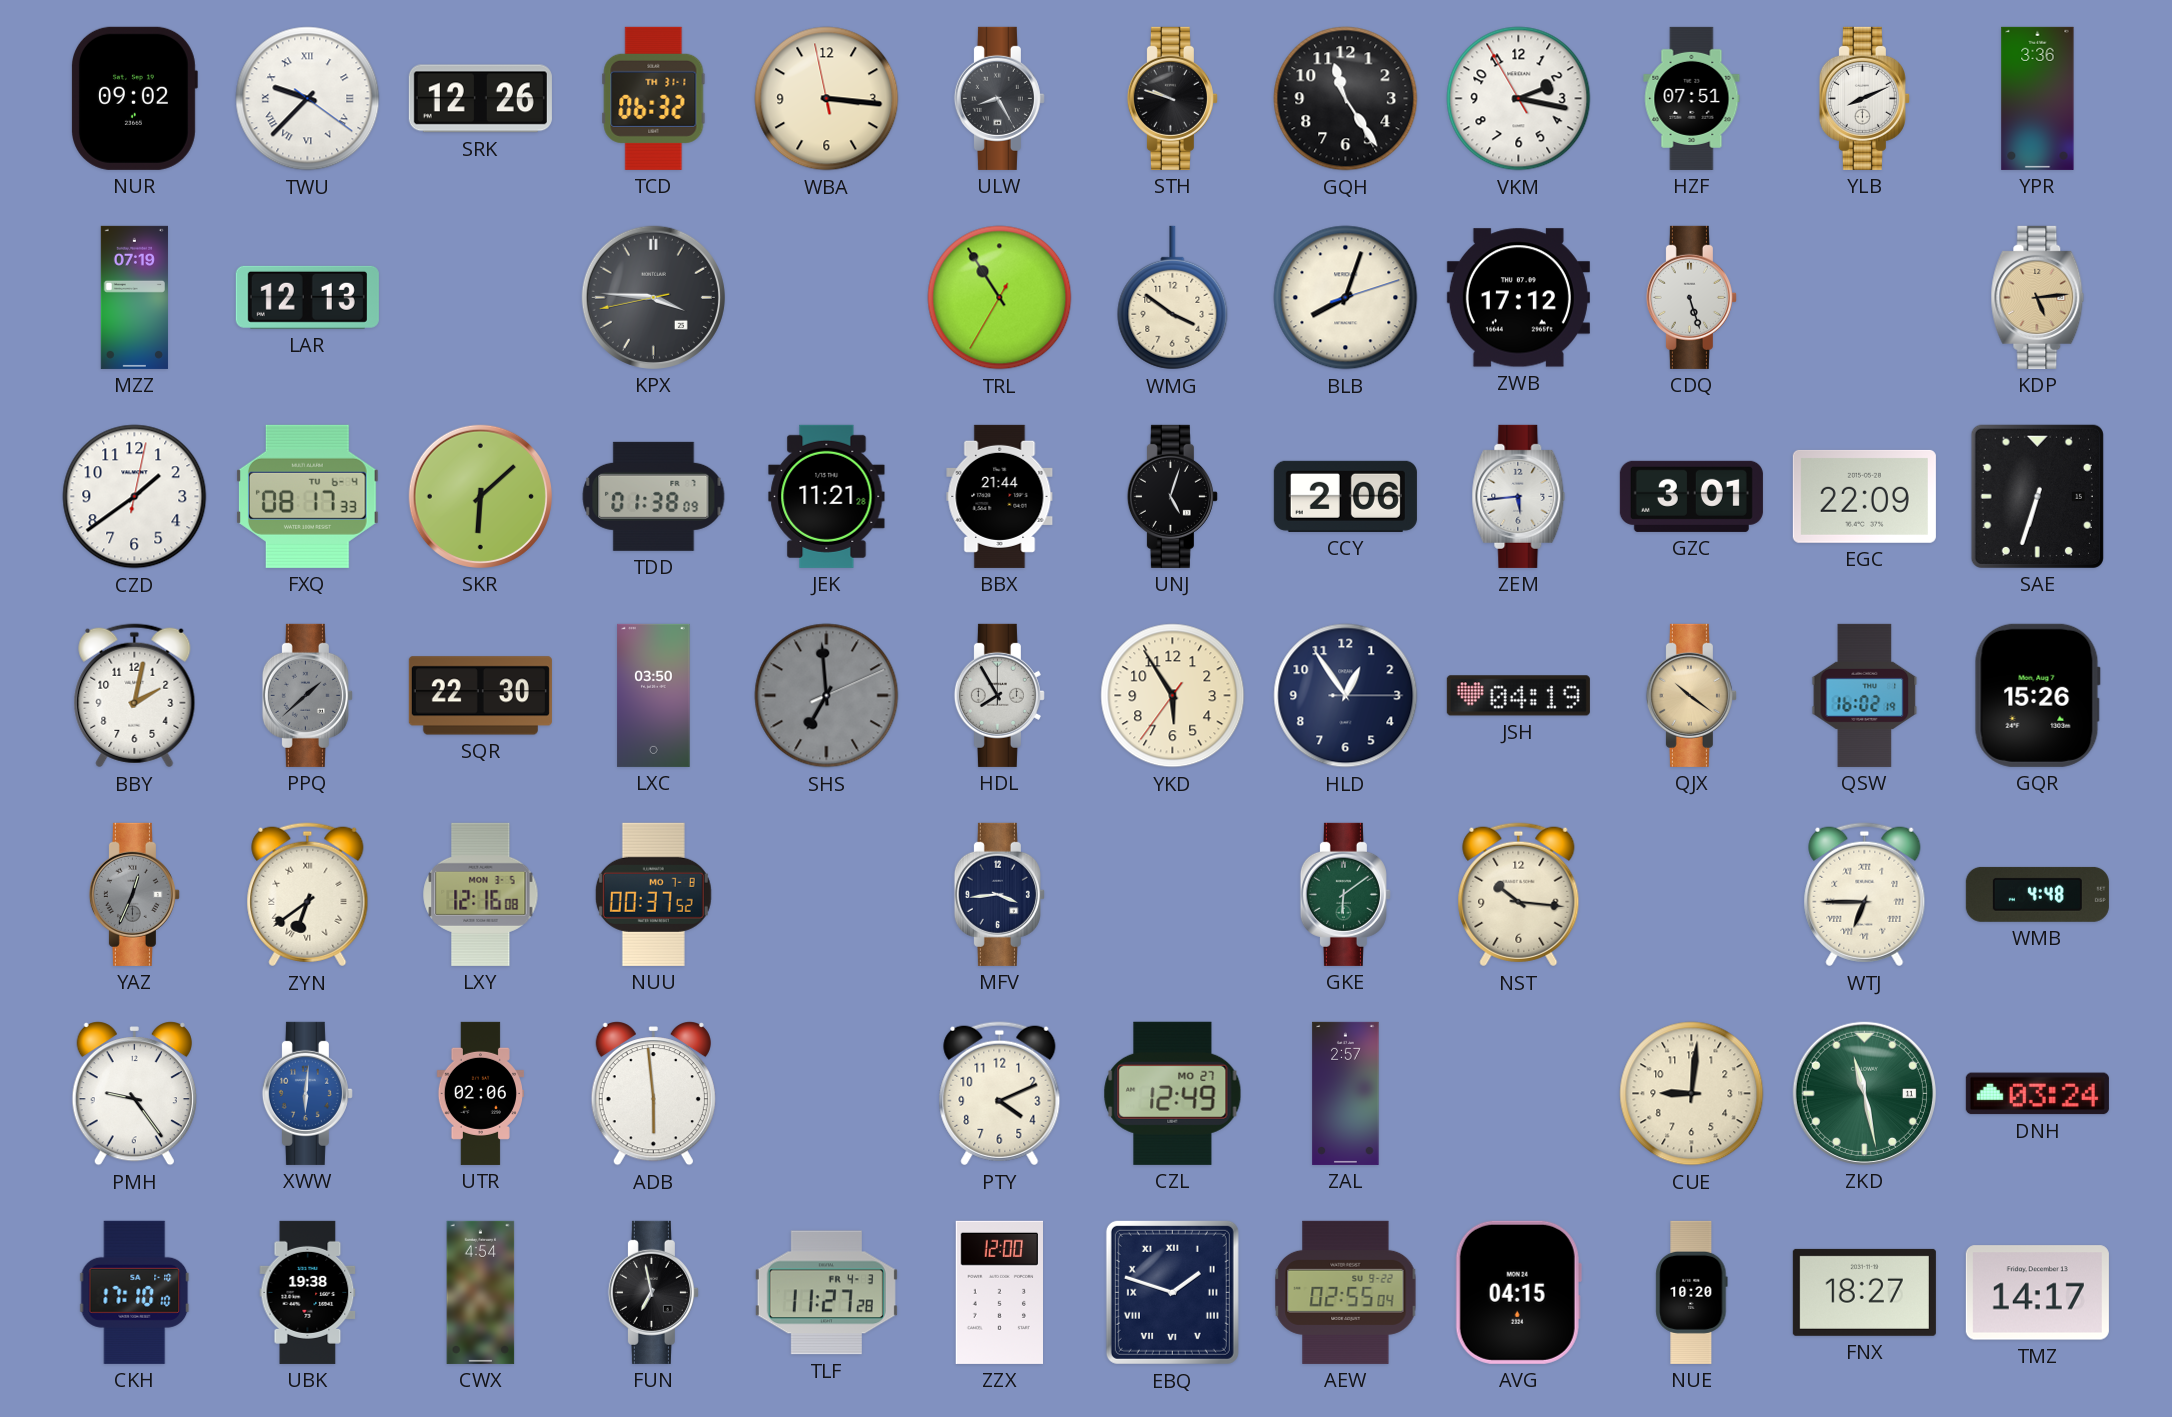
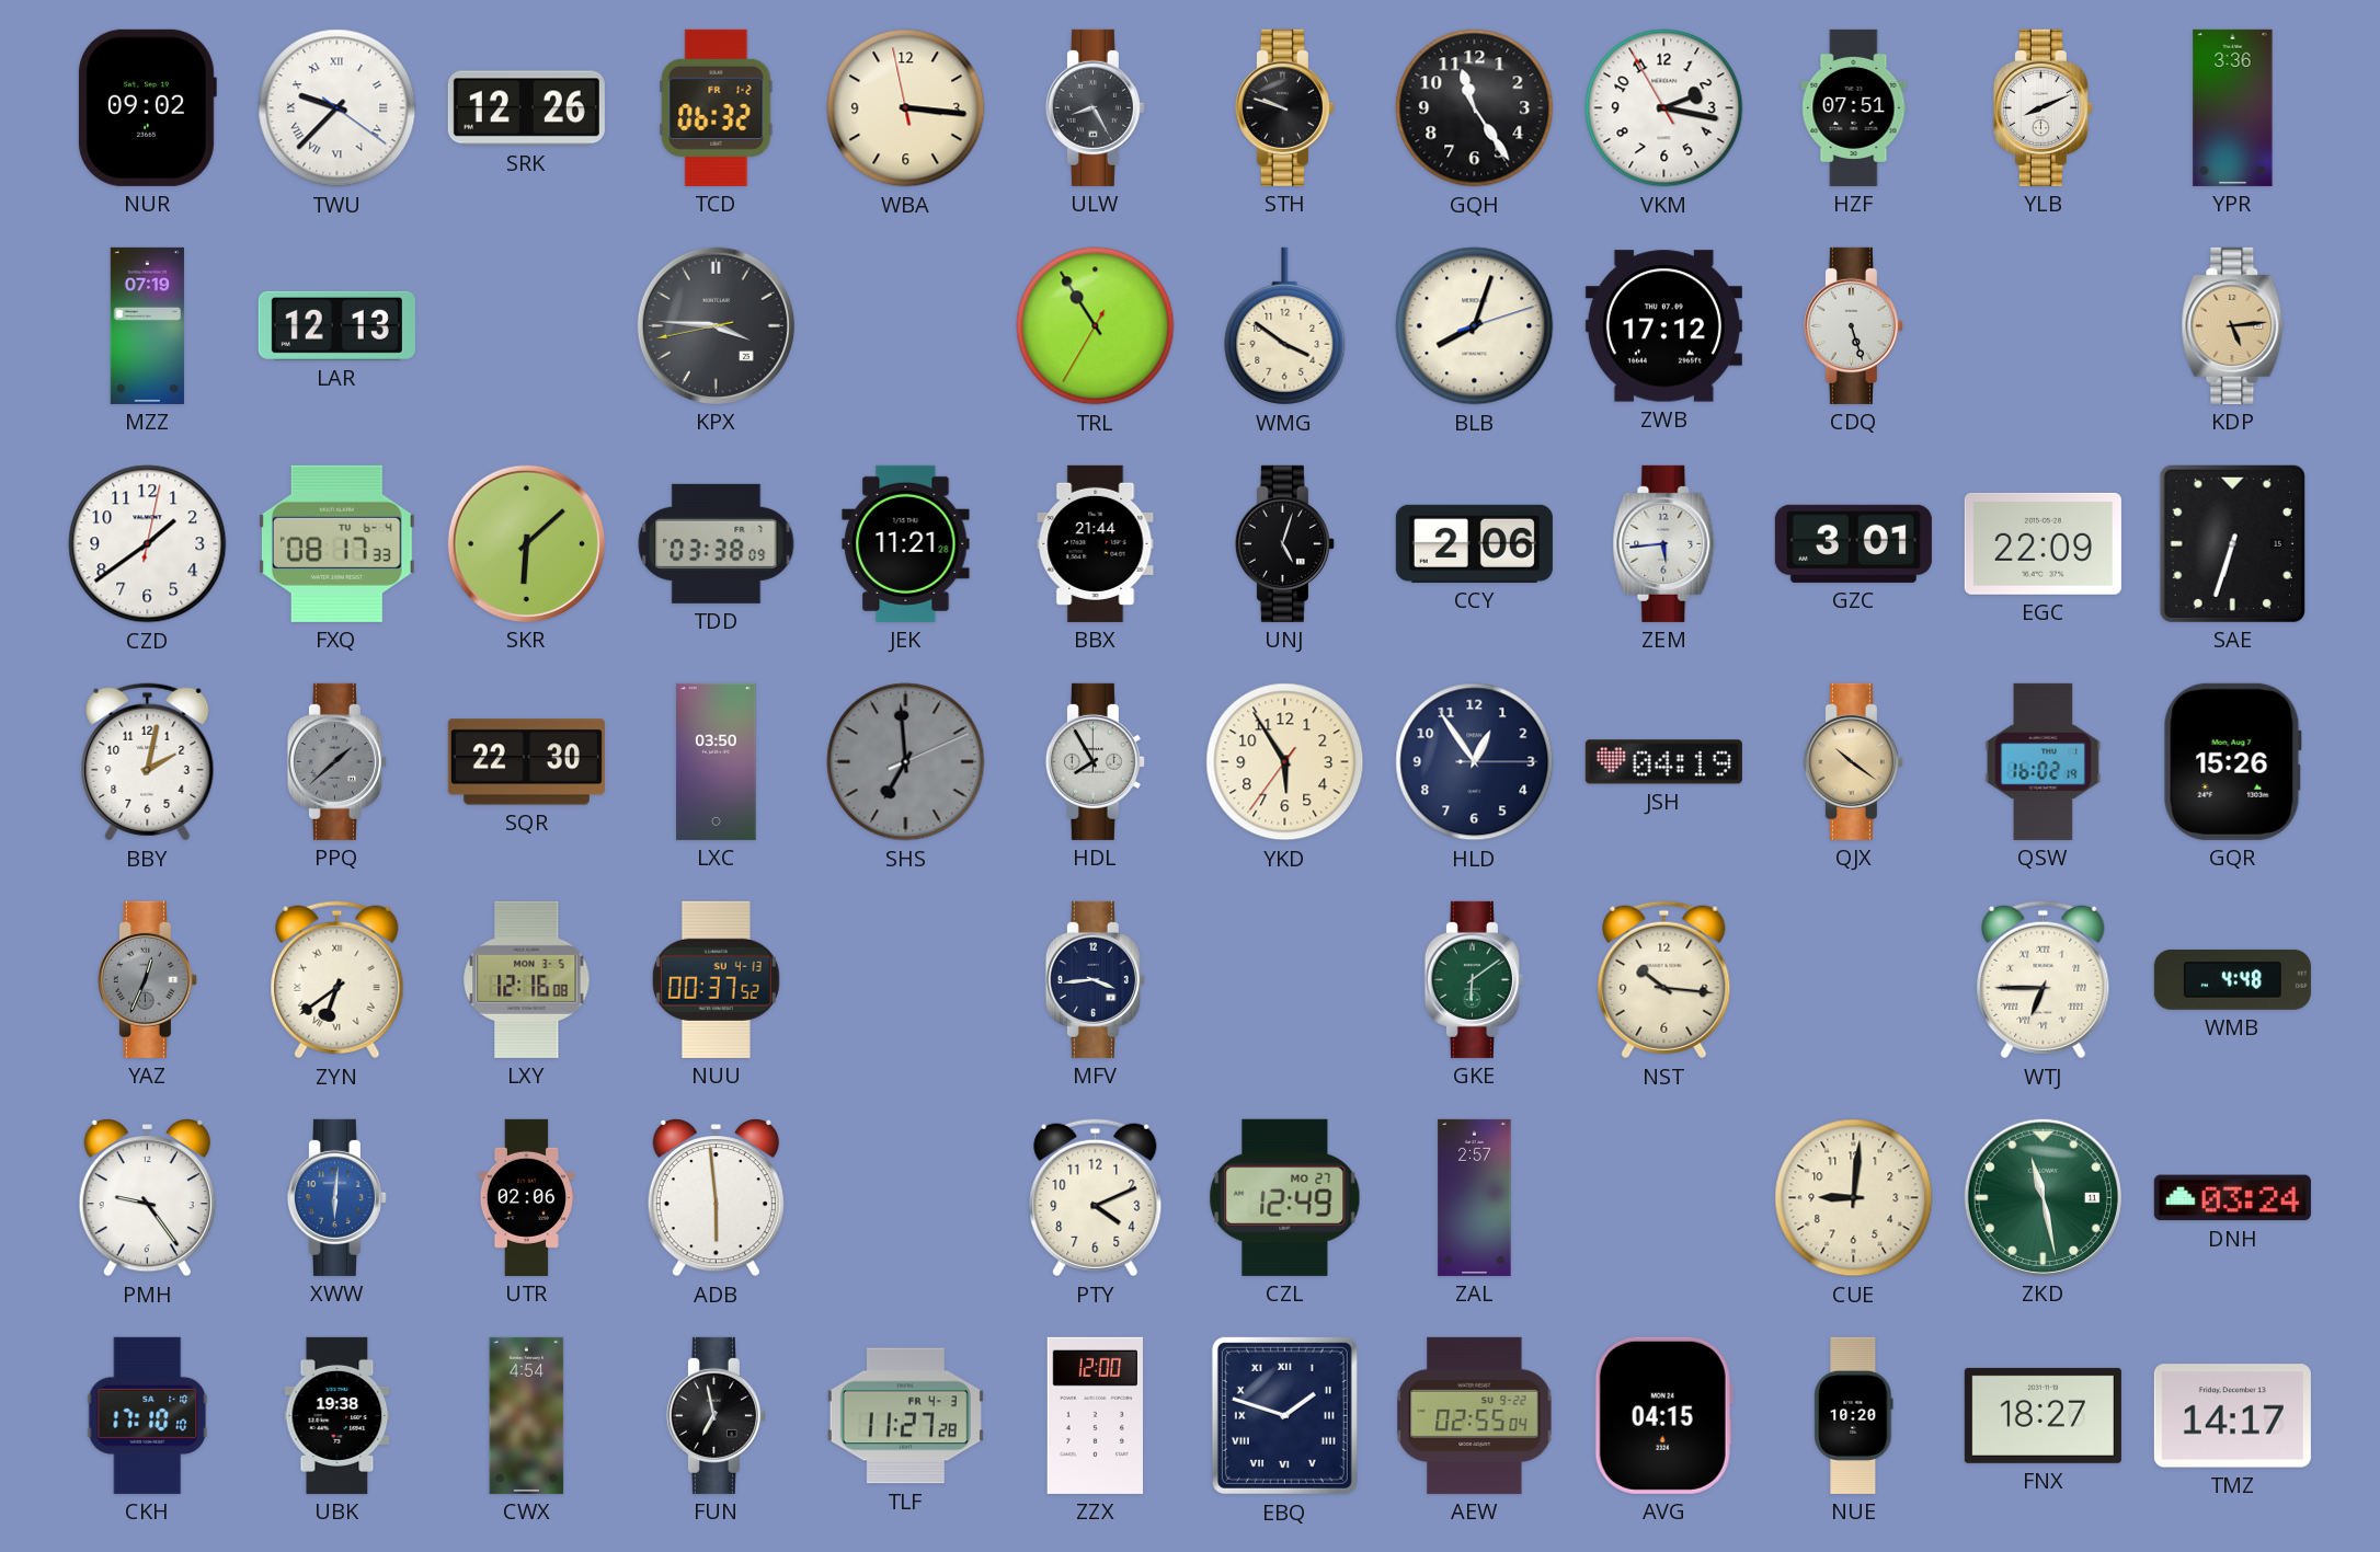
TCD date: TH 31-1 -> FR 1-2 (717, 107)
TDD: 01:38 -> 03:38 (717, 543)
NUU date: MO 7-8 -> SU 4-13 (716, 979)
